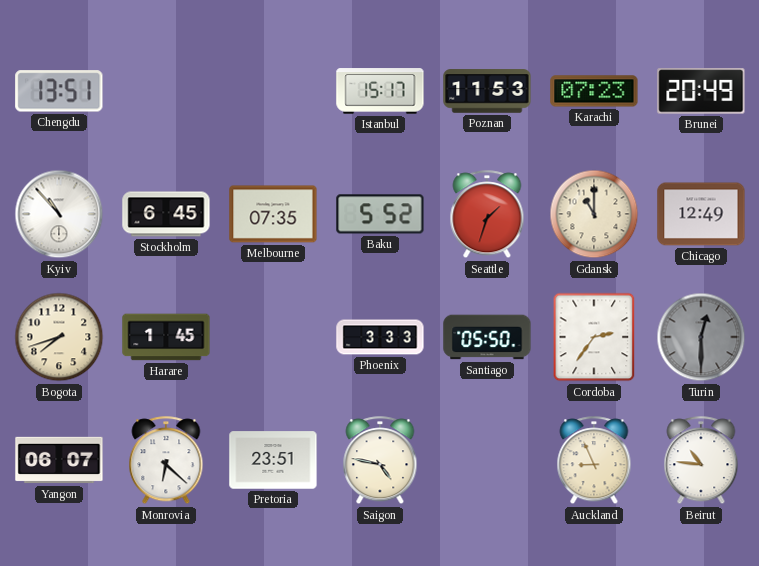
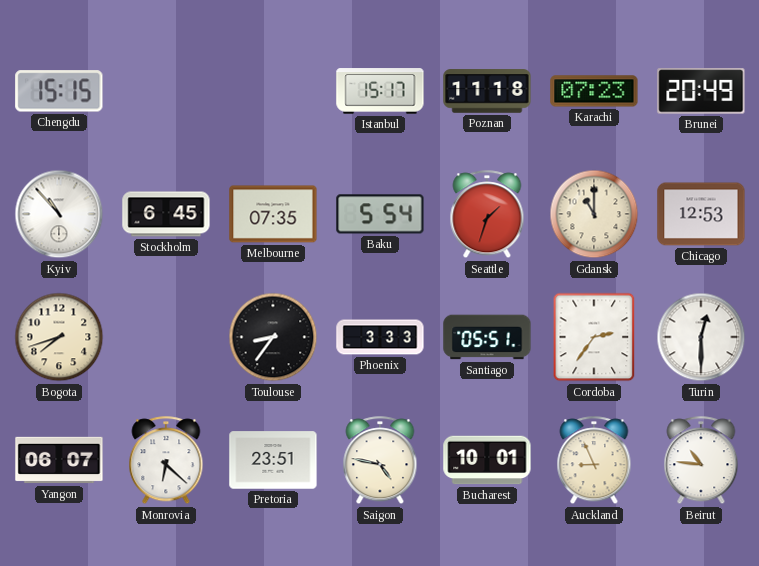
Chengdu: 13:51 -> 15:15 (59, 91)
Poznan: 11:53 -> 11:18 (487, 91)
Baku: 5:52 -> 5:54 (380, 214)
Chicago: 12:49 -> 12:53 (701, 214)
Harare: 1:45 -> none (166, 337)
Toulouse: none -> 8:36 (273, 337)
Santiago: 05:50 -> 05:51 (487, 337)
Turin dial: grey -> white (701, 337)
Bucharest: none -> 10:01 (487, 460)
